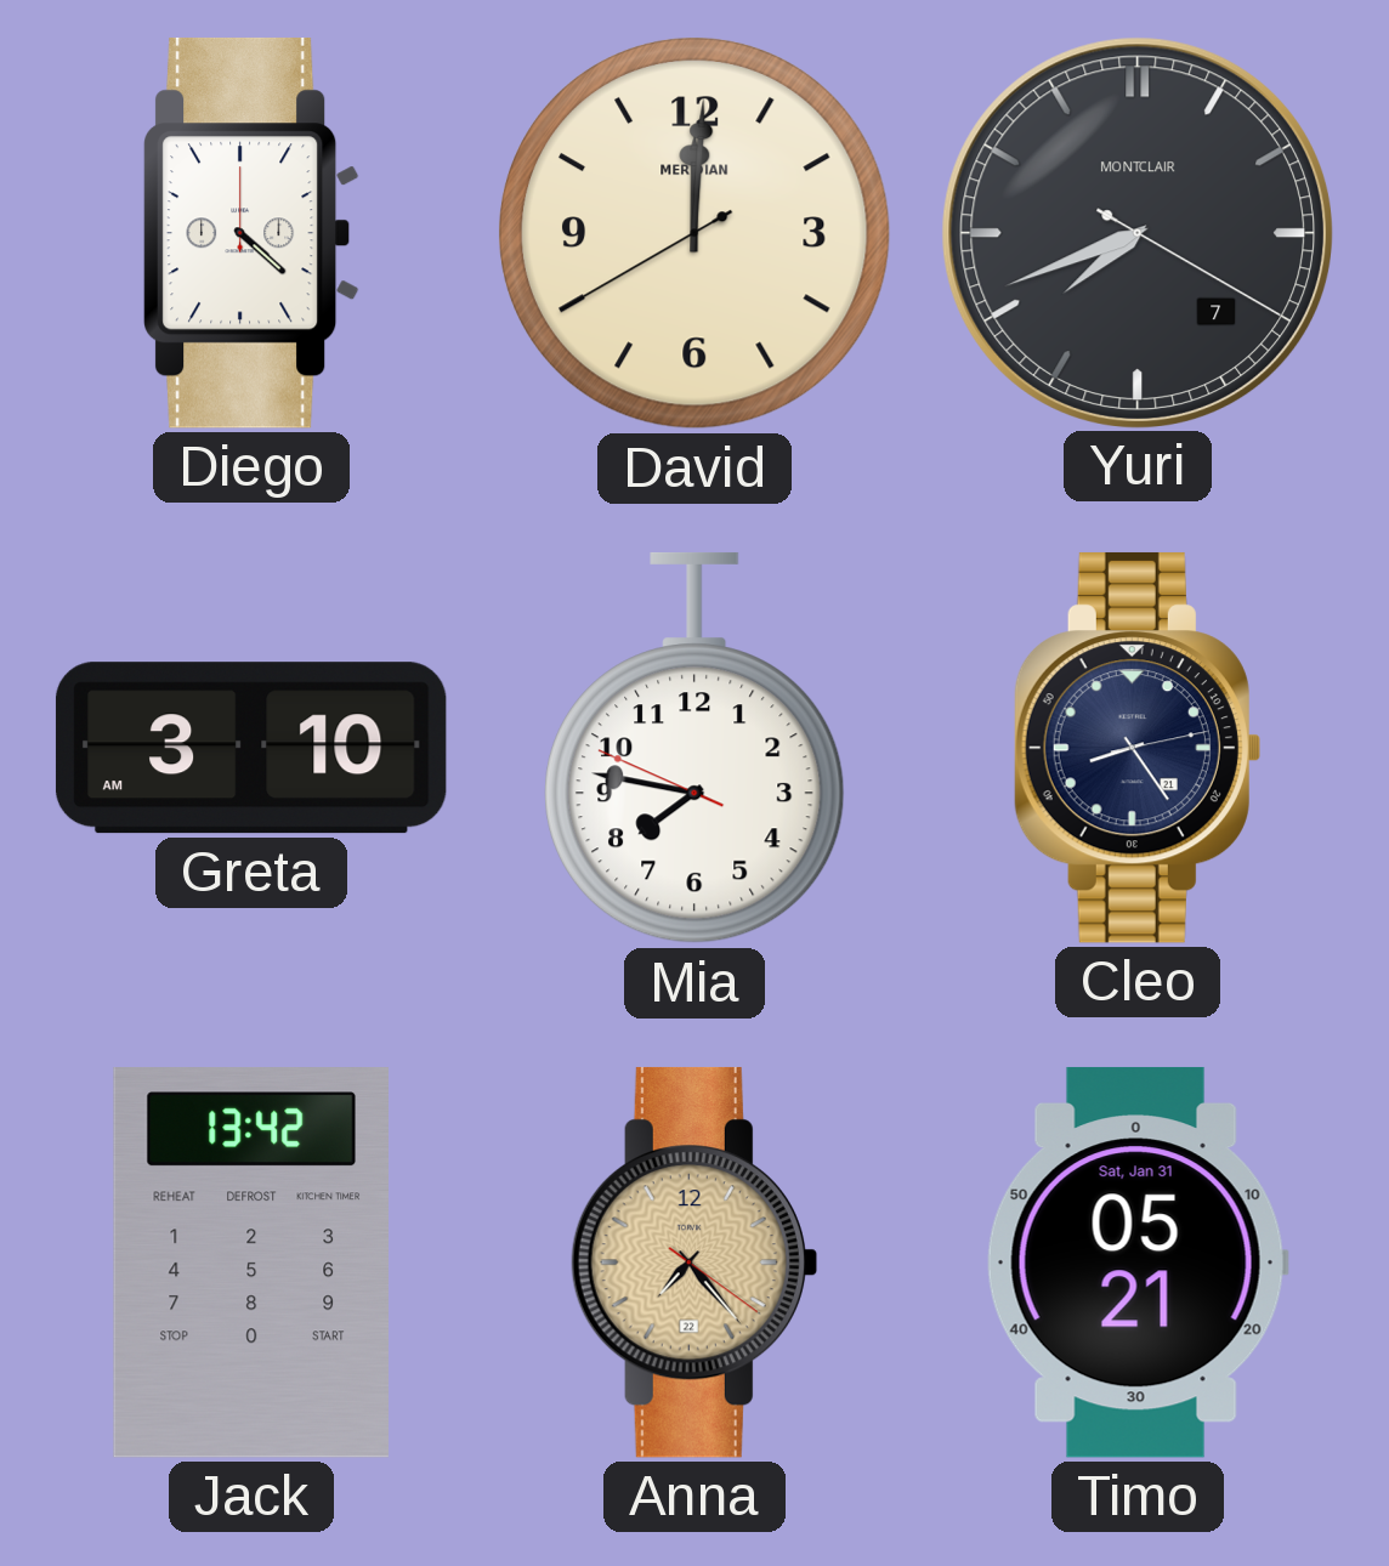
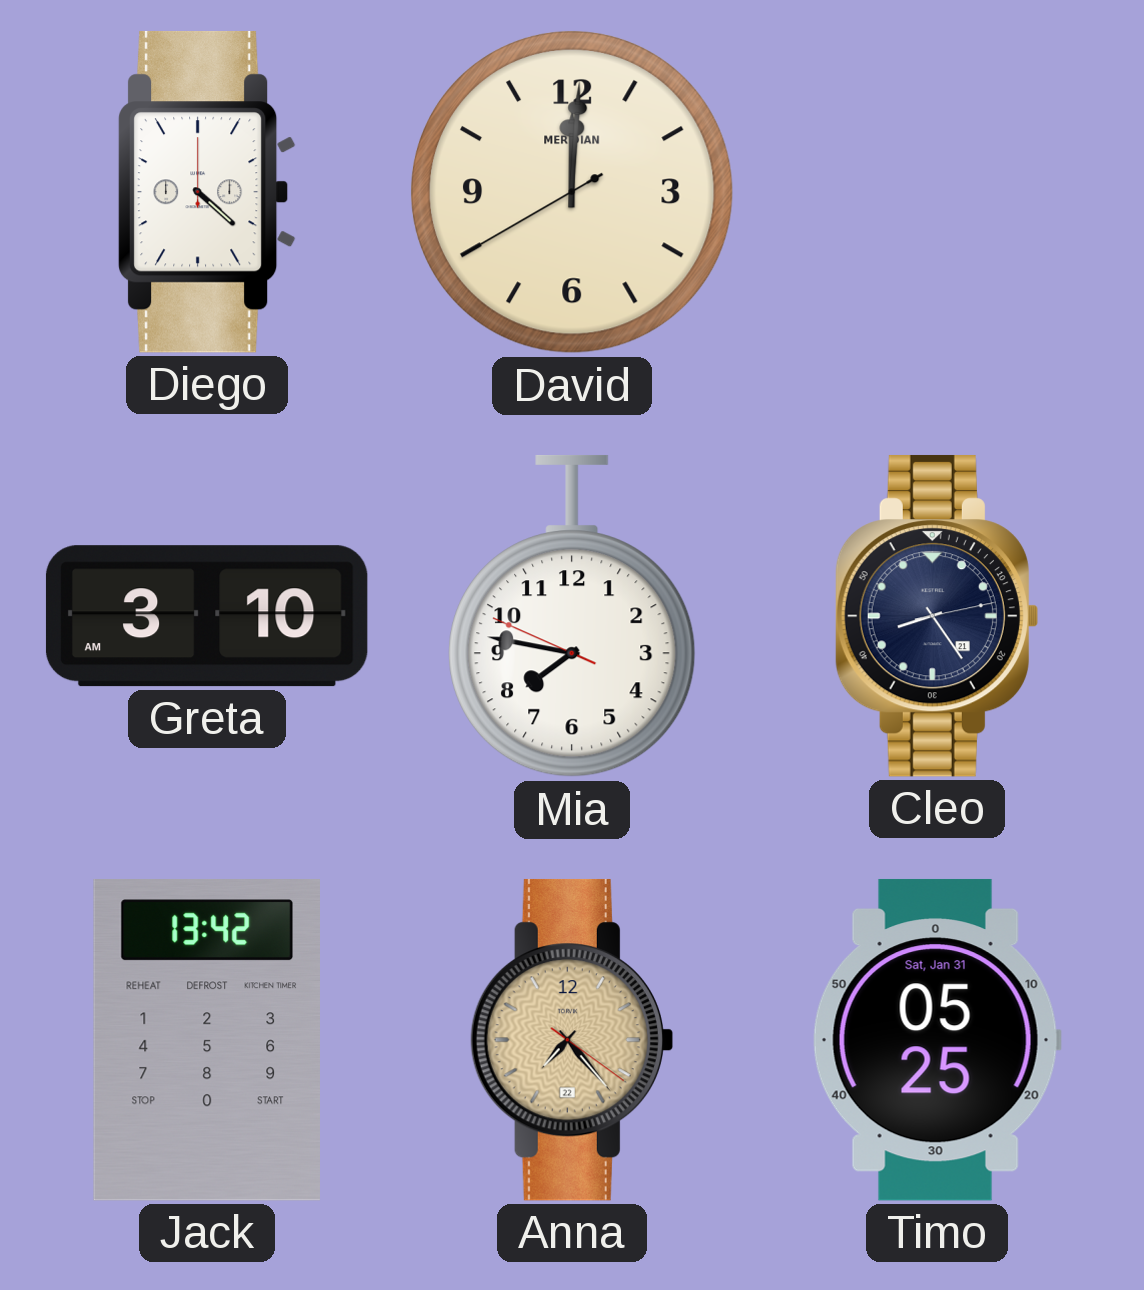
Yuri: 7:41 -> none (1136, 232)
Timo: 05:21 -> 05:25 (937, 1040)
